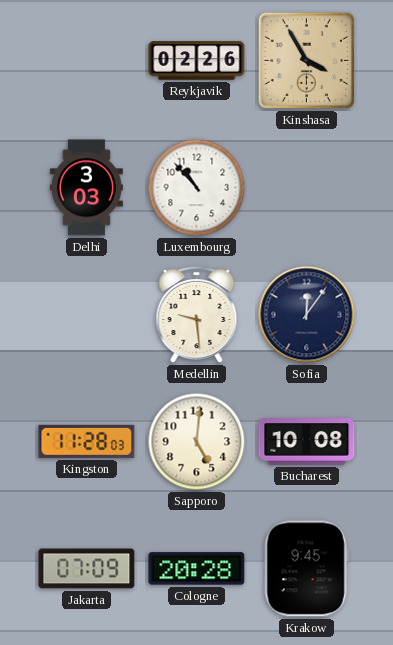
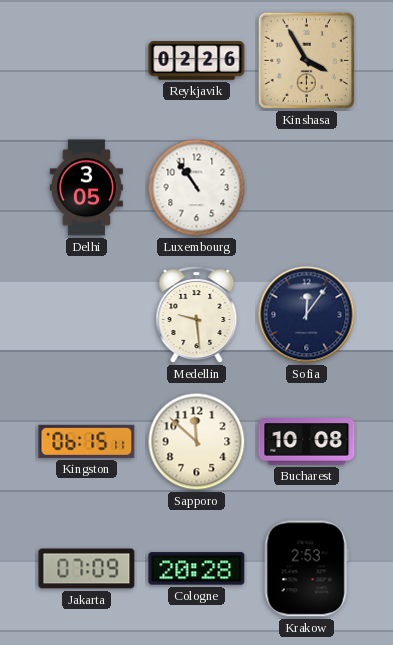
Delhi: 3:03 -> 3:05 (86, 188)
Luxembourg: 10:53 -> 10:54 (197, 188)
Kingston: 11:28 -> 06:15 (87, 441)
Sapporo: 5:01 -> 11:52 (197, 442)
Krakow: 9:45 -> 2:53 (306, 569)
